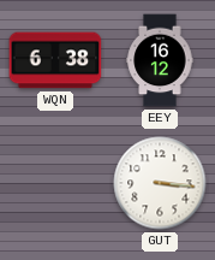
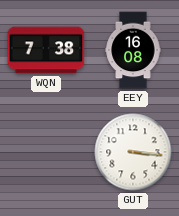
WQN: 6:38 -> 7:38 (46, 50)
EEY: 16:12 -> 16:08 (133, 50)
